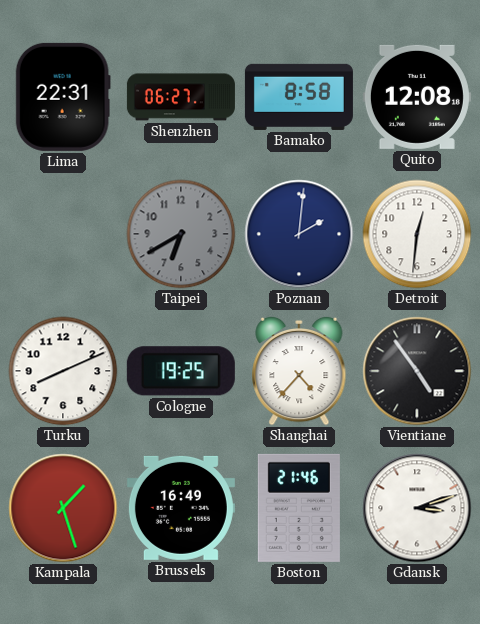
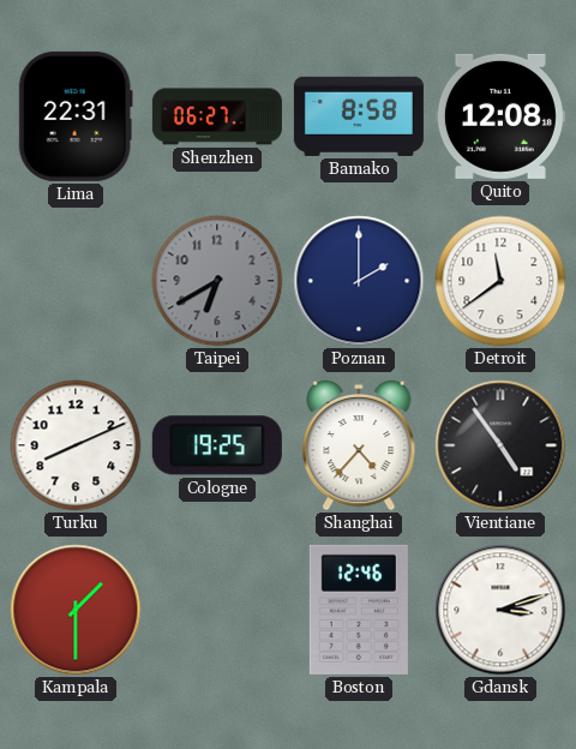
Poznan: 2:01 -> 2:00 (359, 281)
Detroit: 12:31 -> 11:39 (500, 281)
Kampala: 1:27 -> 1:30 (76, 610)
Brussels: 16:49 -> none (181, 508)
Boston: 21:46 -> 12:46 (359, 610)
